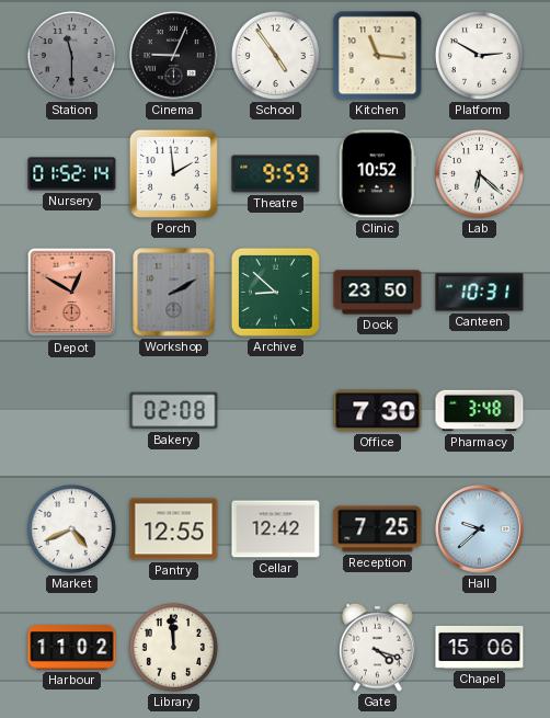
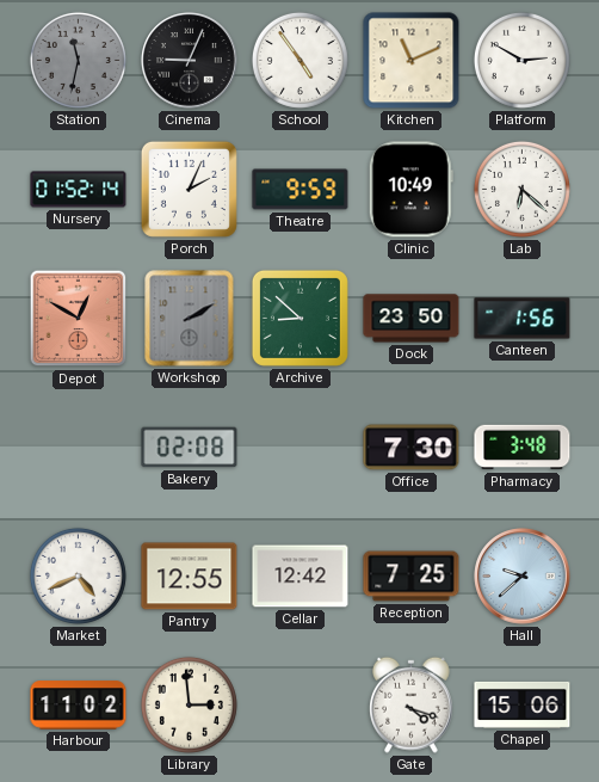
Station: 11:30 -> 11:32 (78, 60)
Kitchen: 11:16 -> 11:11 (412, 61)
Porch: 1:59 -> 2:04 (189, 189)
Clinic: 10:52 -> 10:49 (410, 190)
Canteen: 10:31 -> 1:56 (523, 319)
Library: 11:59 -> 2:59 (189, 704)
